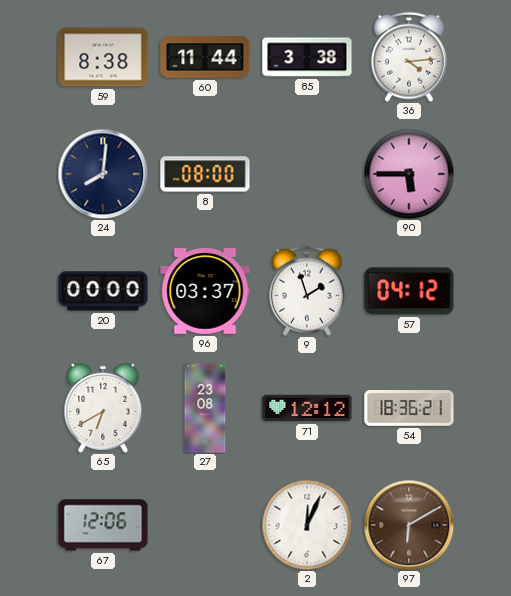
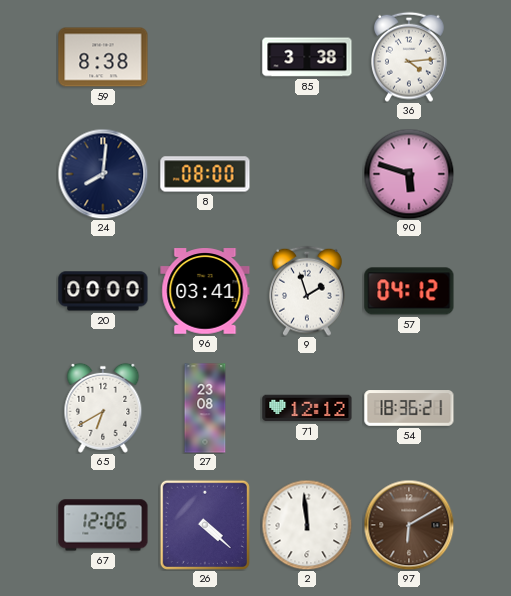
60: 11:44 -> none (205, 57)
90: 5:45 -> 5:48 (409, 174)
96: 03:37 -> 03:41 (205, 291)
26: none -> 4:22 (205, 525)
2: 12:04 -> 11:59 (307, 525)
